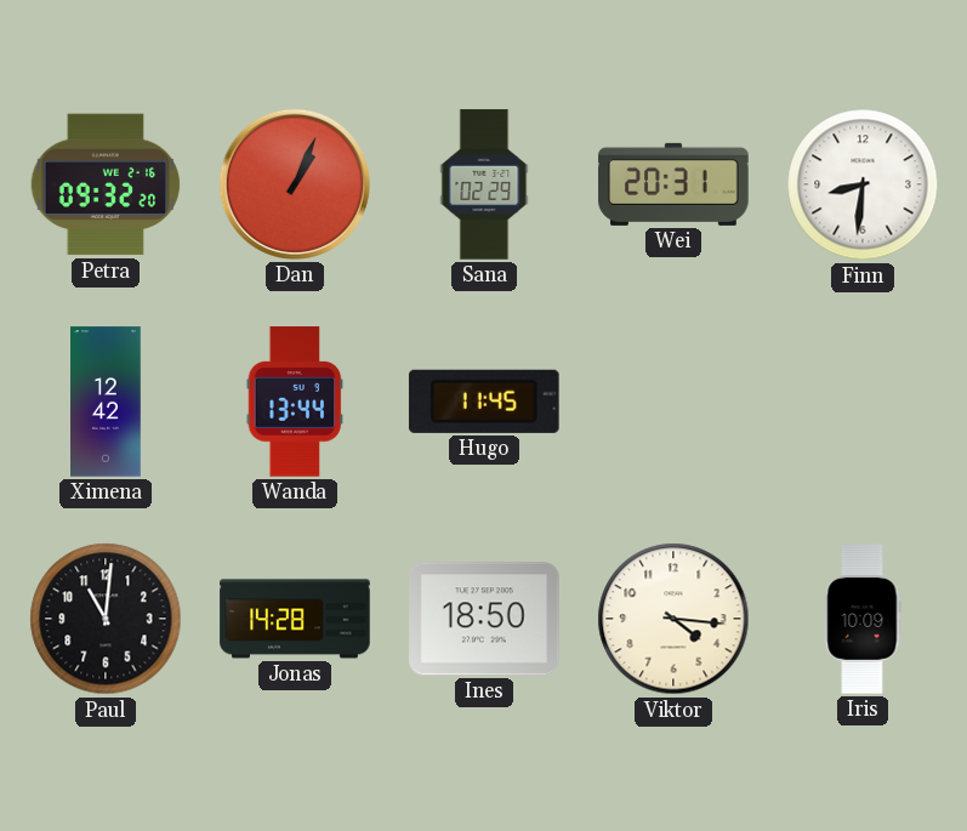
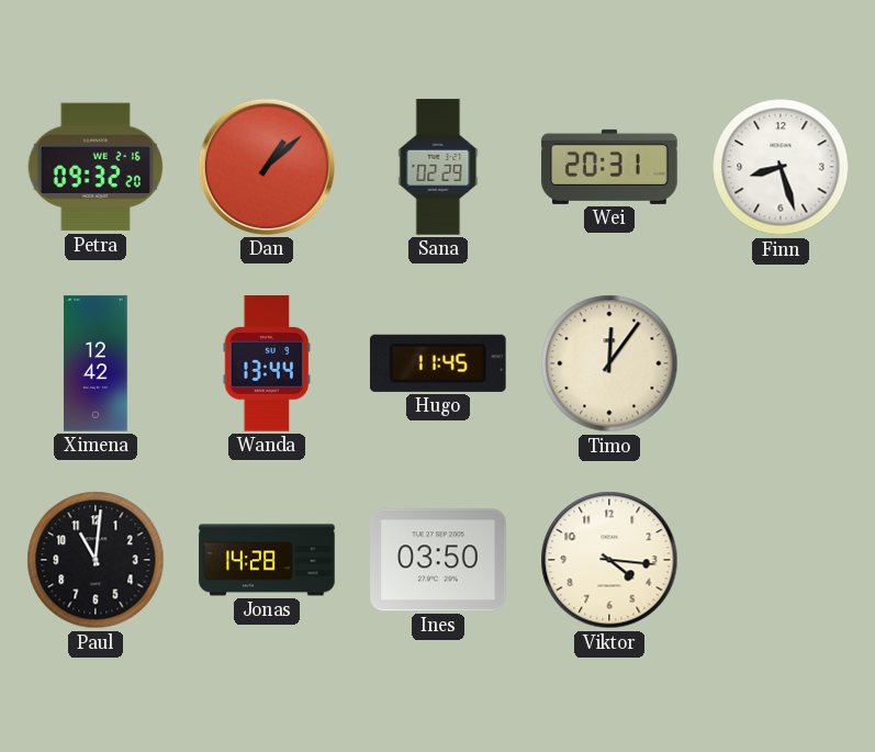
Dan: 1:04 -> 1:08 (267, 167)
Finn: 8:31 -> 8:27 (781, 167)
Timo: none -> 12:06 (609, 363)
Ines: 18:50 -> 03:50 (438, 560)
Iris: 10:09 -> none (863, 619)
